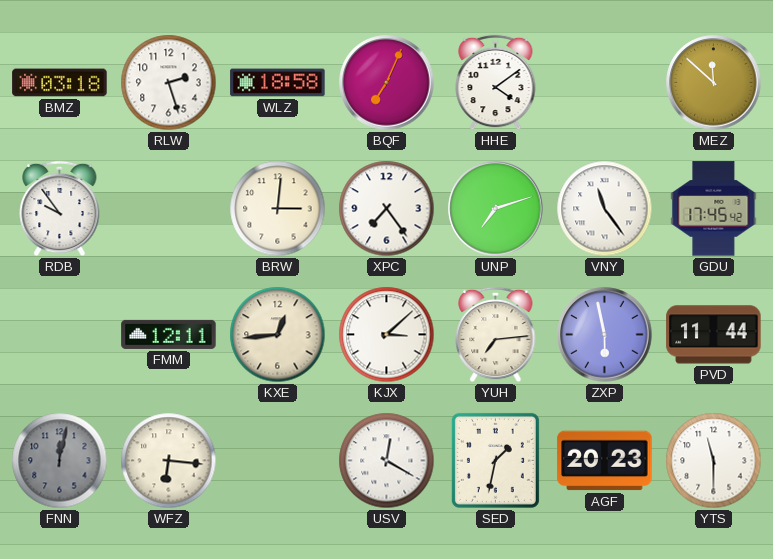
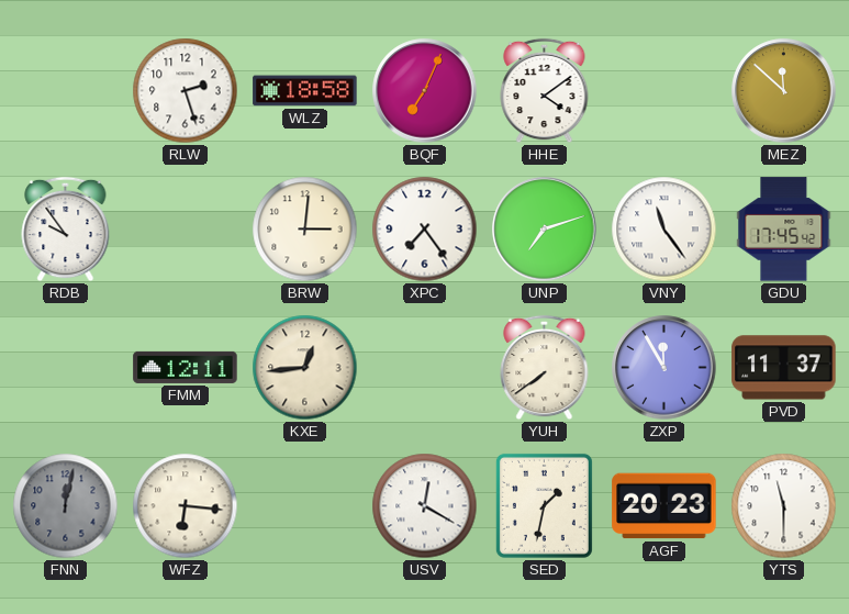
BMZ: 03:18 -> none (60, 83)
KJX: 3:08 -> none (387, 335)
YUH: 7:14 -> 7:39 (545, 368)
ZXP: 5:58 -> 11:55 (664, 368)
PVD: 11:44 -> 11:37 (784, 368)
